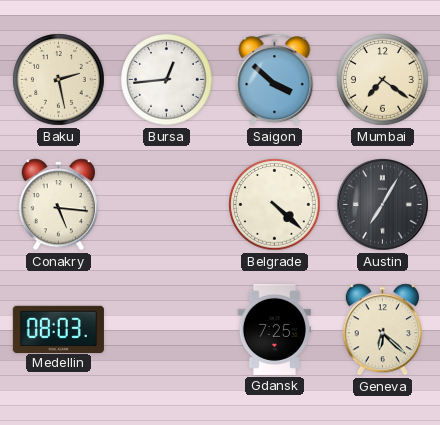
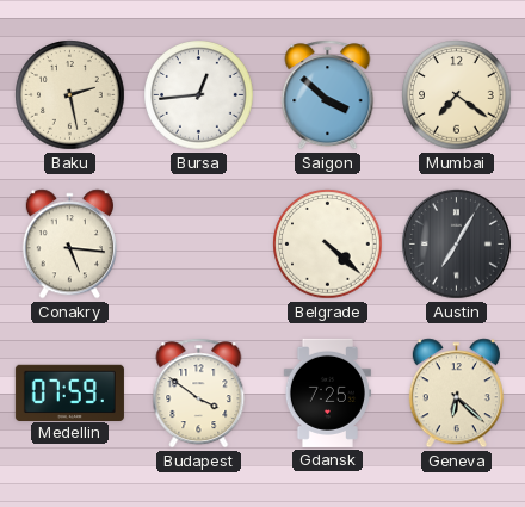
Medellin: 08:03 -> 07:59 (69, 392)
Budapest: none -> 3:51 (199, 394)
